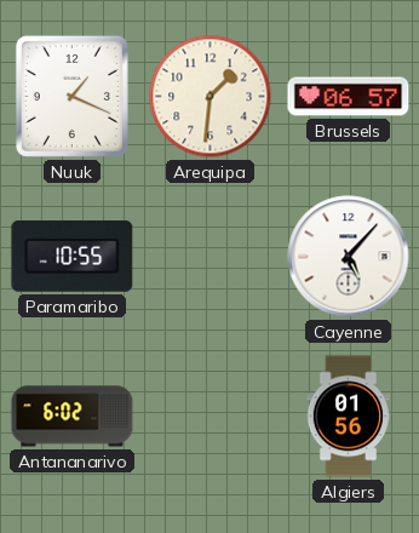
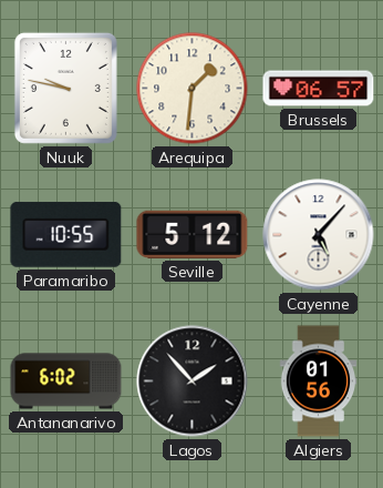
Nuuk: 1:19 -> 9:47 (65, 88)
Seville: none -> 5:12 (193, 234)
Lagos: none -> 1:53 (193, 382)
